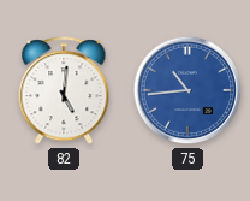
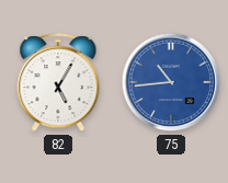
82: 5:01 -> 5:05 (58, 83)
